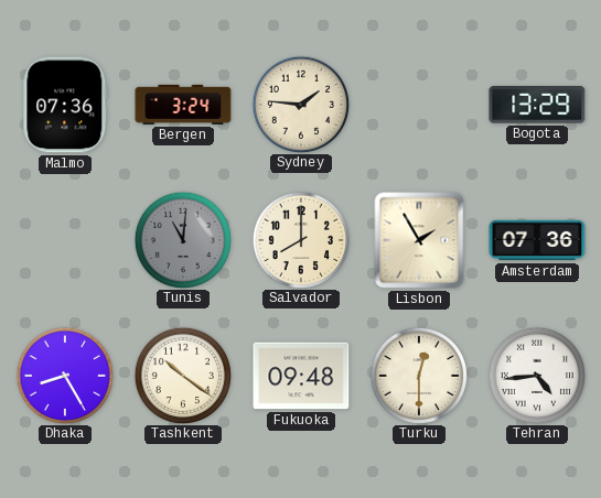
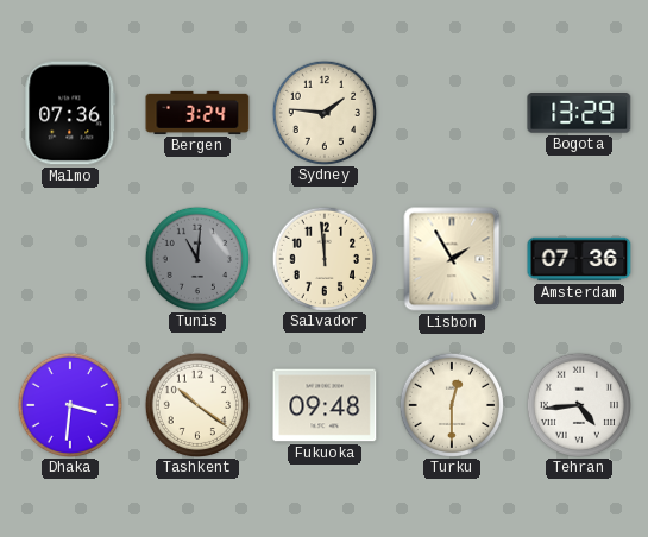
Salvador: 8:00 -> 11:59 (323, 258)
Dhaka: 8:25 -> 3:31 (69, 404)
